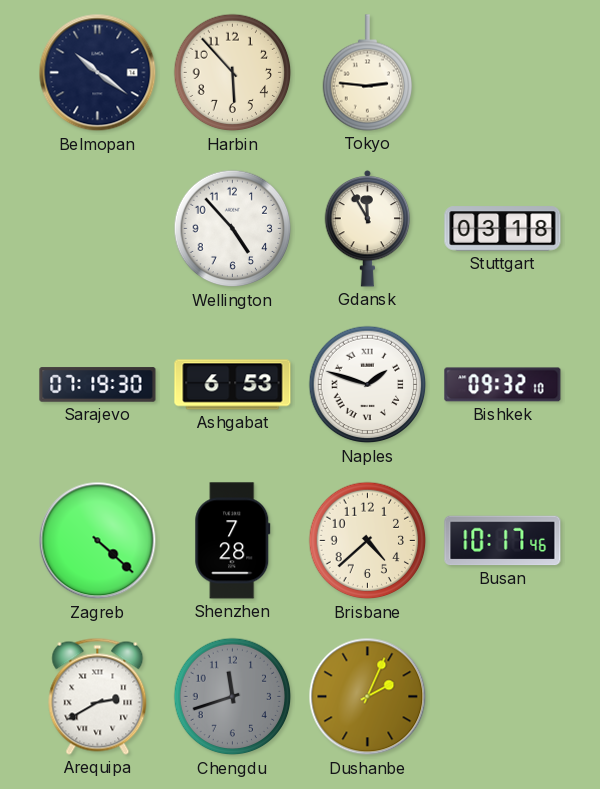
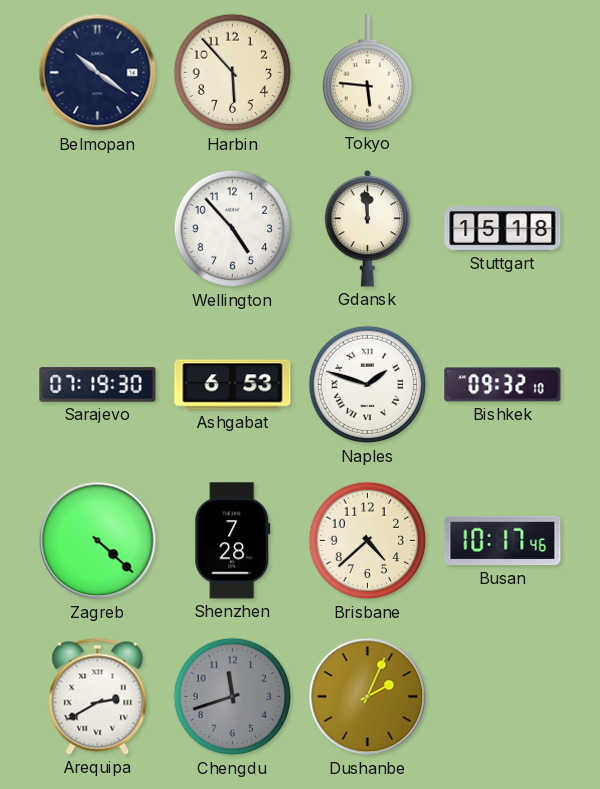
Tokyo: 2:46 -> 5:46 (367, 73)
Gdansk: 11:55 -> 11:59 (368, 228)
Stuttgart: 03:18 -> 15:18 (503, 229)
